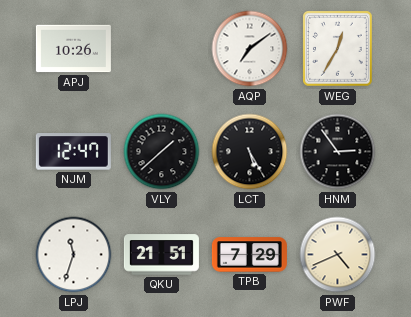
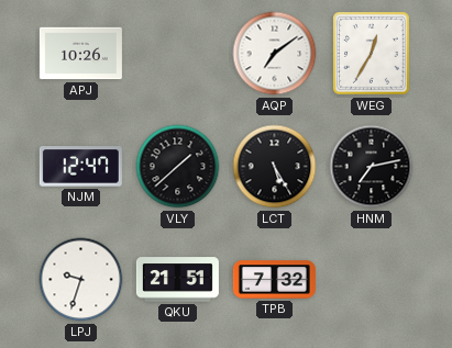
HNM: 2:54 -> 7:13 (372, 167)
LPJ: 11:33 -> 9:33 (81, 280)
TPB: 7:29 -> 7:32 (274, 280)
PWF: 4:41 -> none (338, 255)
